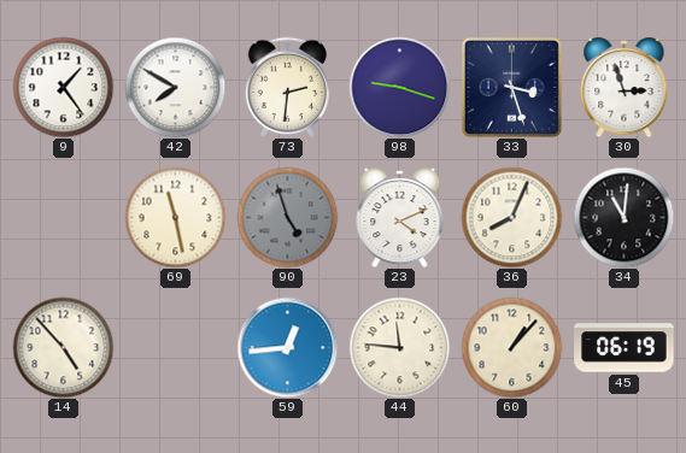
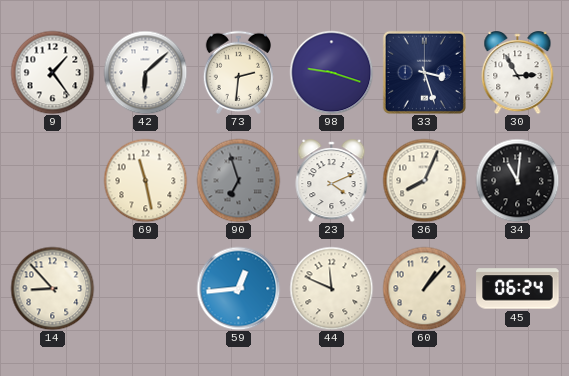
42: 7:50 -> 6:08 (145, 72)
30: 2:57 -> 2:55 (518, 73)
90: 4:57 -> 6:57 (238, 180)
14: 4:53 -> 8:53 (52, 288)
44: 11:46 -> 11:49 (331, 288)
45: 06:19 -> 06:24 (518, 289)
